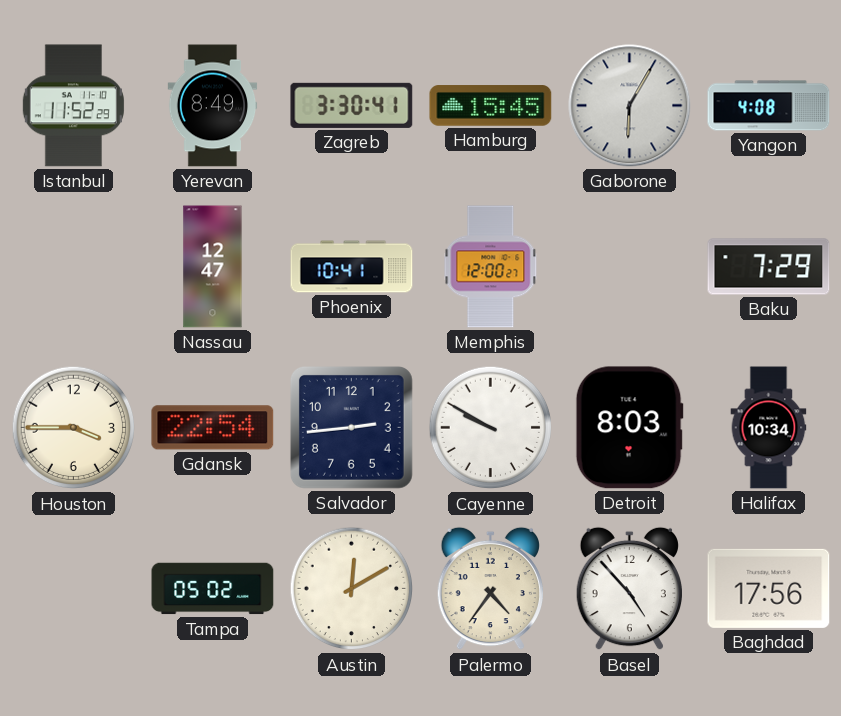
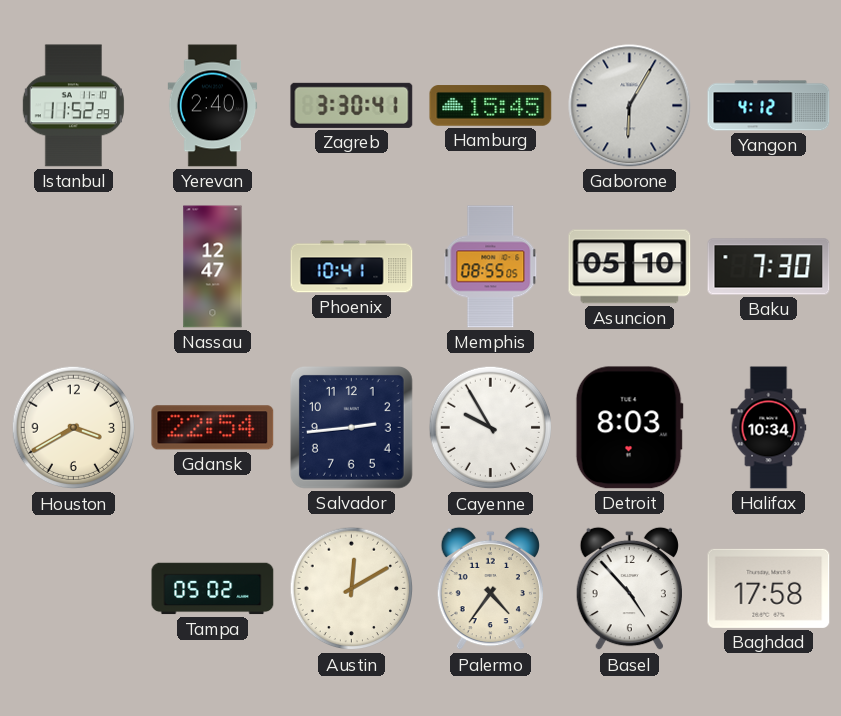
Yerevan: 8:49 -> 2:40 (213, 106)
Yangon: 4:08 -> 4:12 (769, 106)
Memphis: 12:00 -> 08:55 (491, 267)
Asuncion: none -> 05:10 (630, 267)
Baku: 7:29 -> 7:30 (769, 267)
Houston: 3:45 -> 3:40 (74, 428)
Cayenne: 9:50 -> 9:55 (491, 428)
Baghdad: 17:56 -> 17:58 (769, 588)
